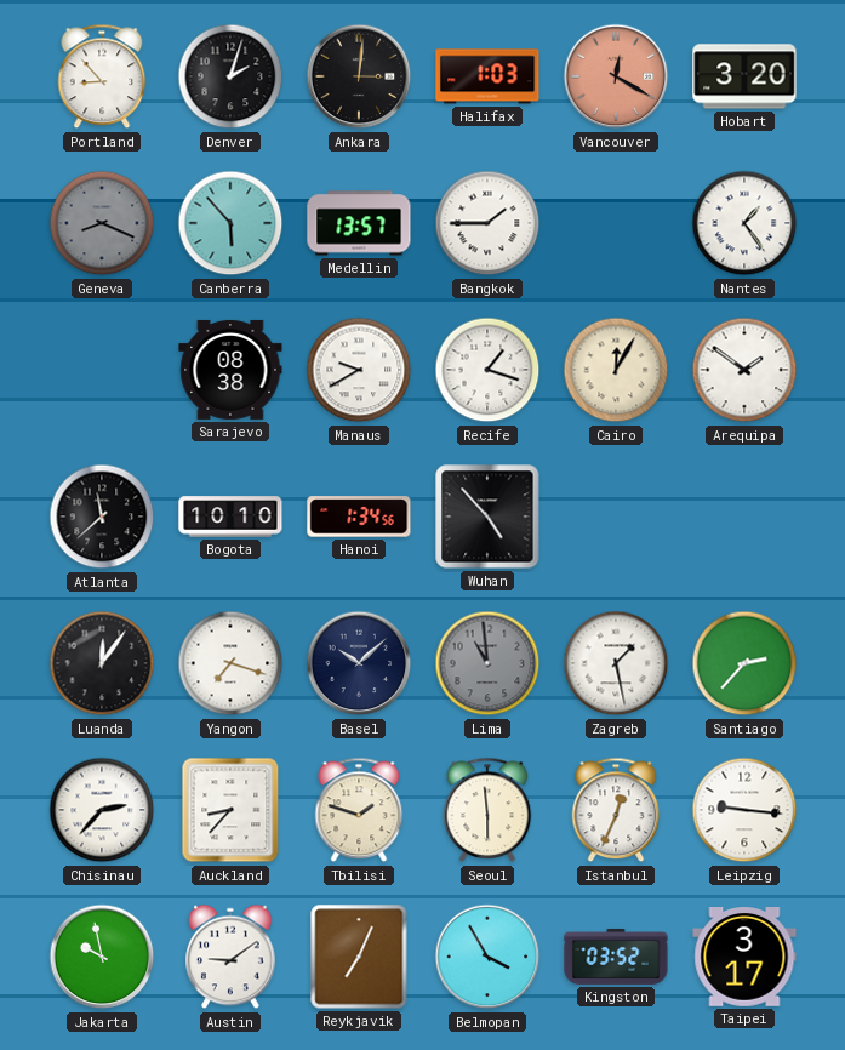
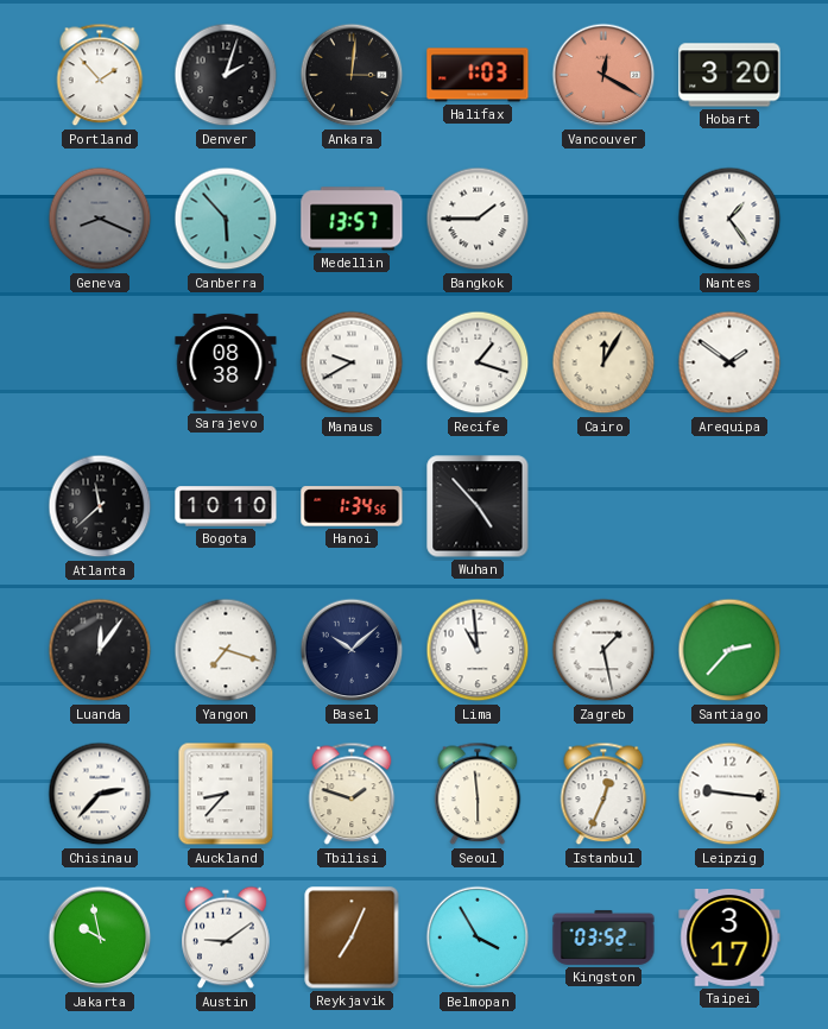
Portland: 8:53 -> 1:53 (100, 75)
Lima dial: grey -> white (478, 650)
